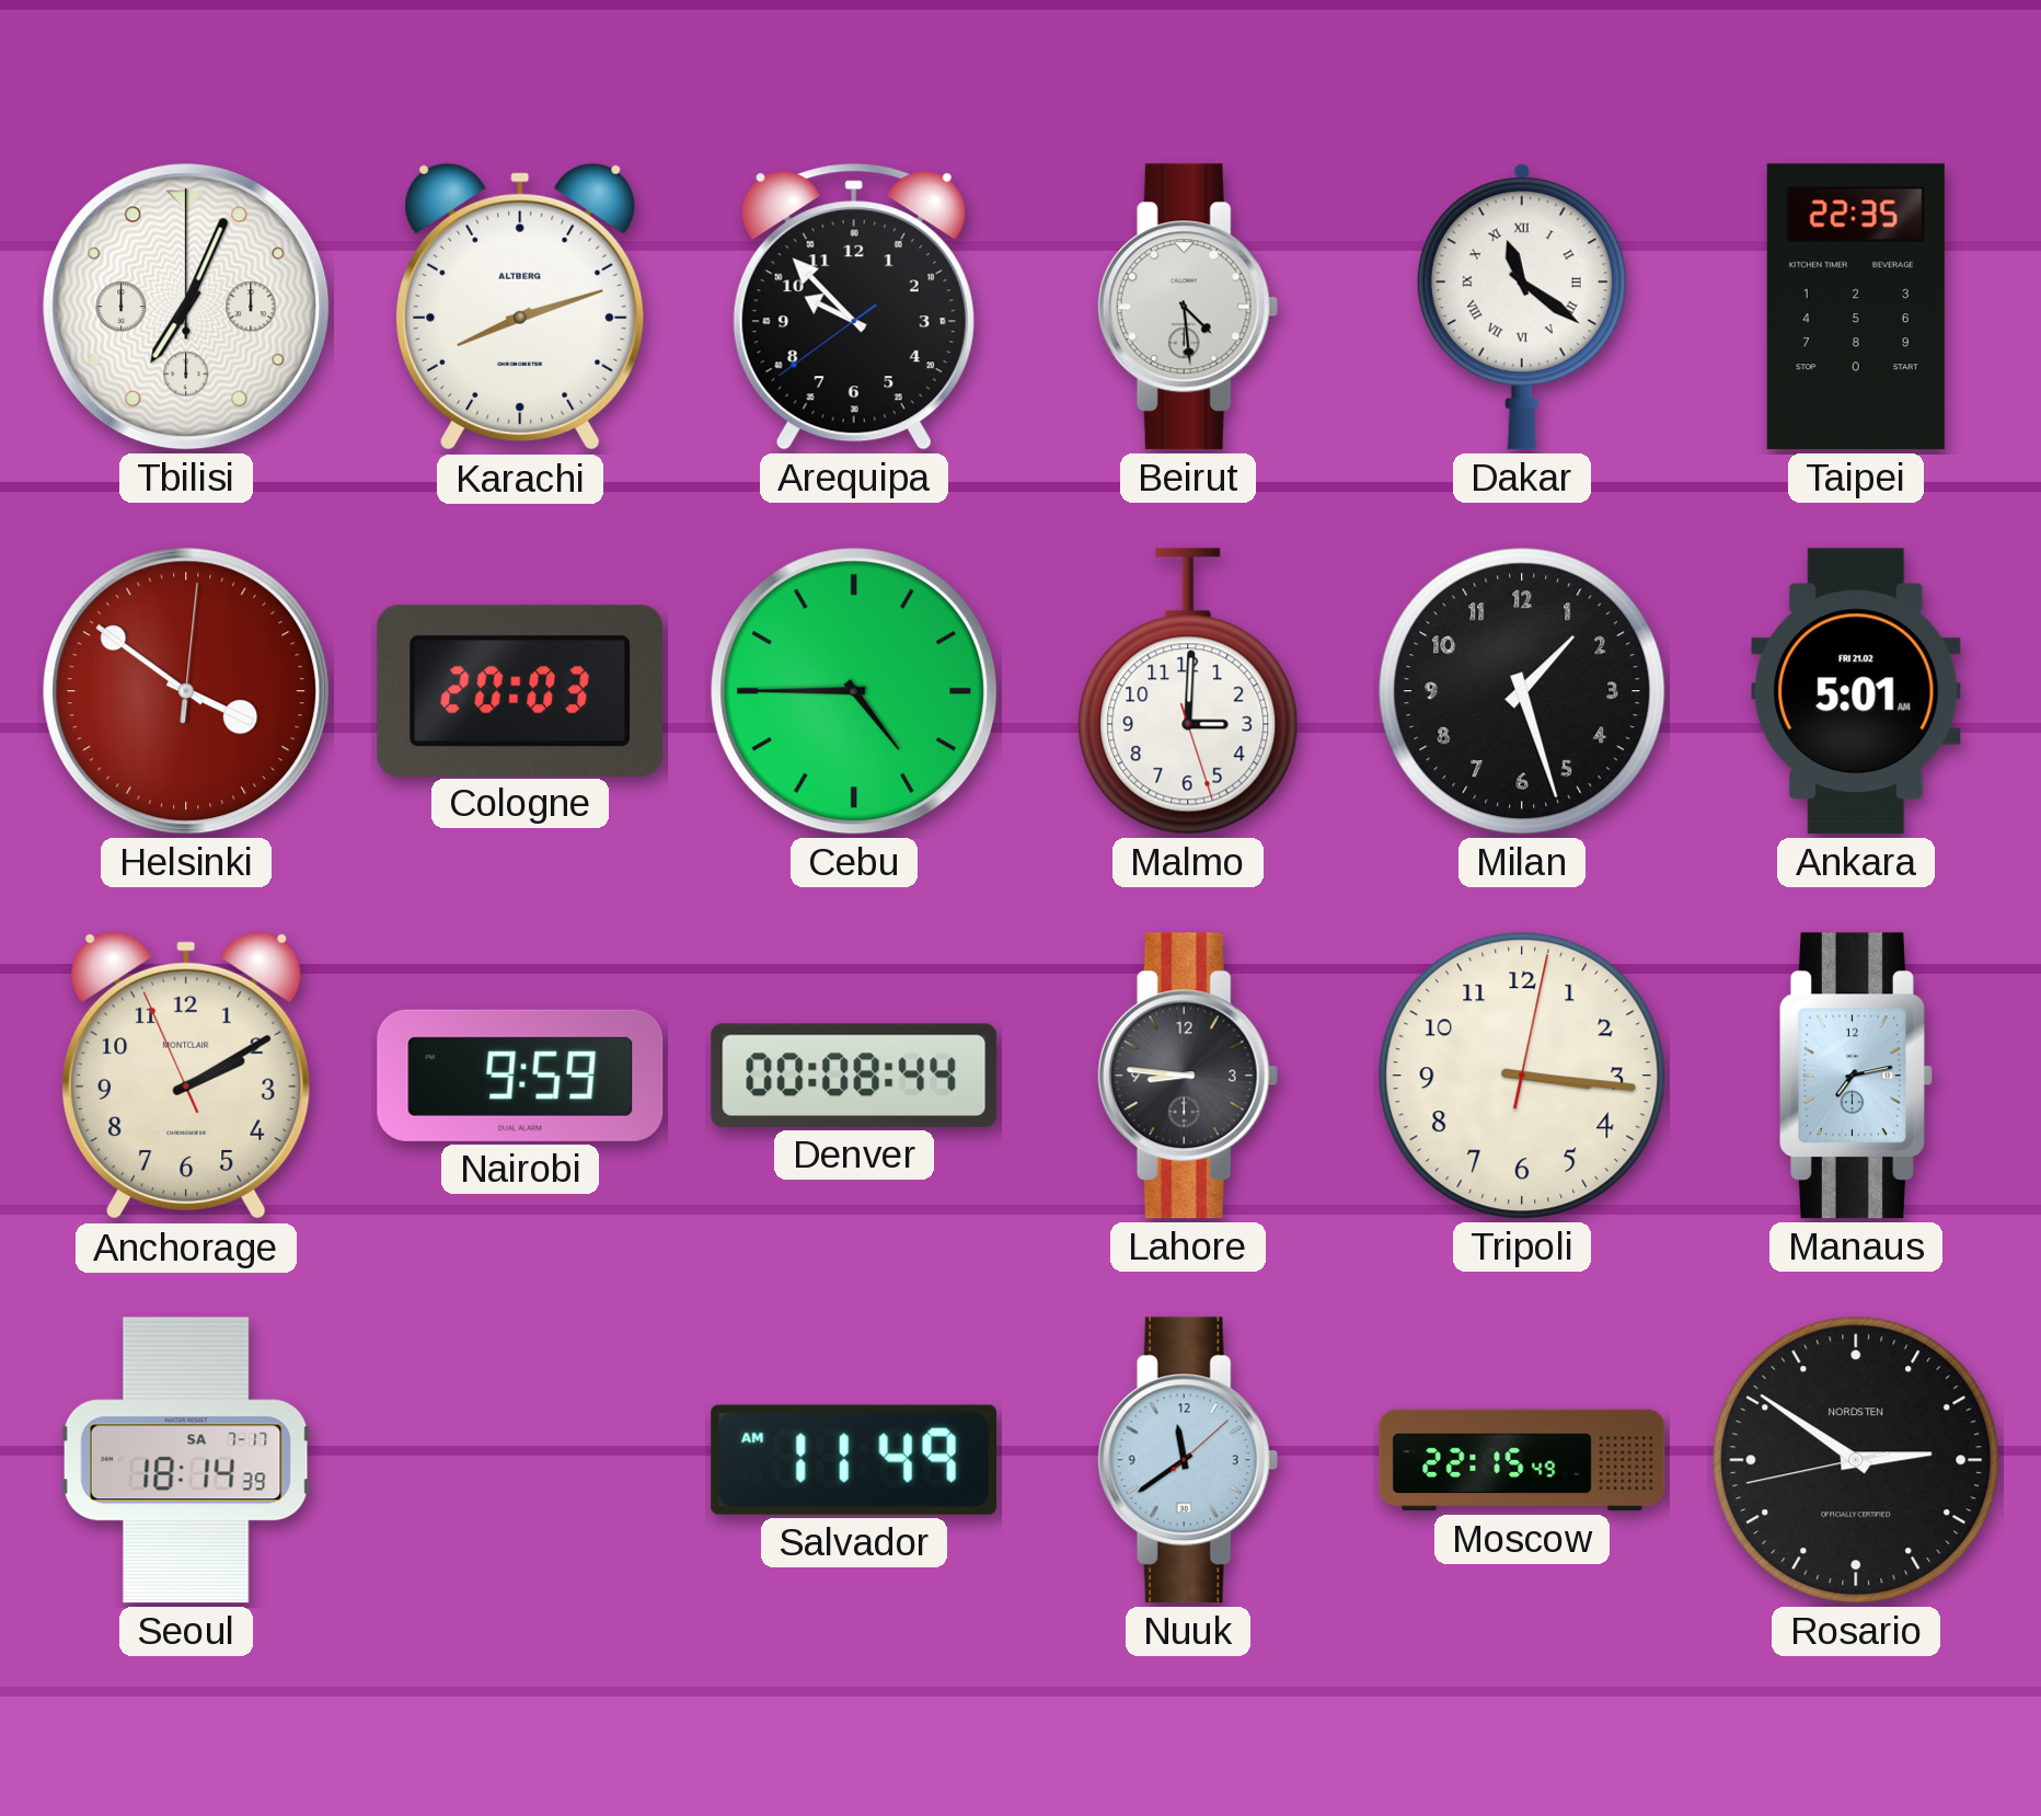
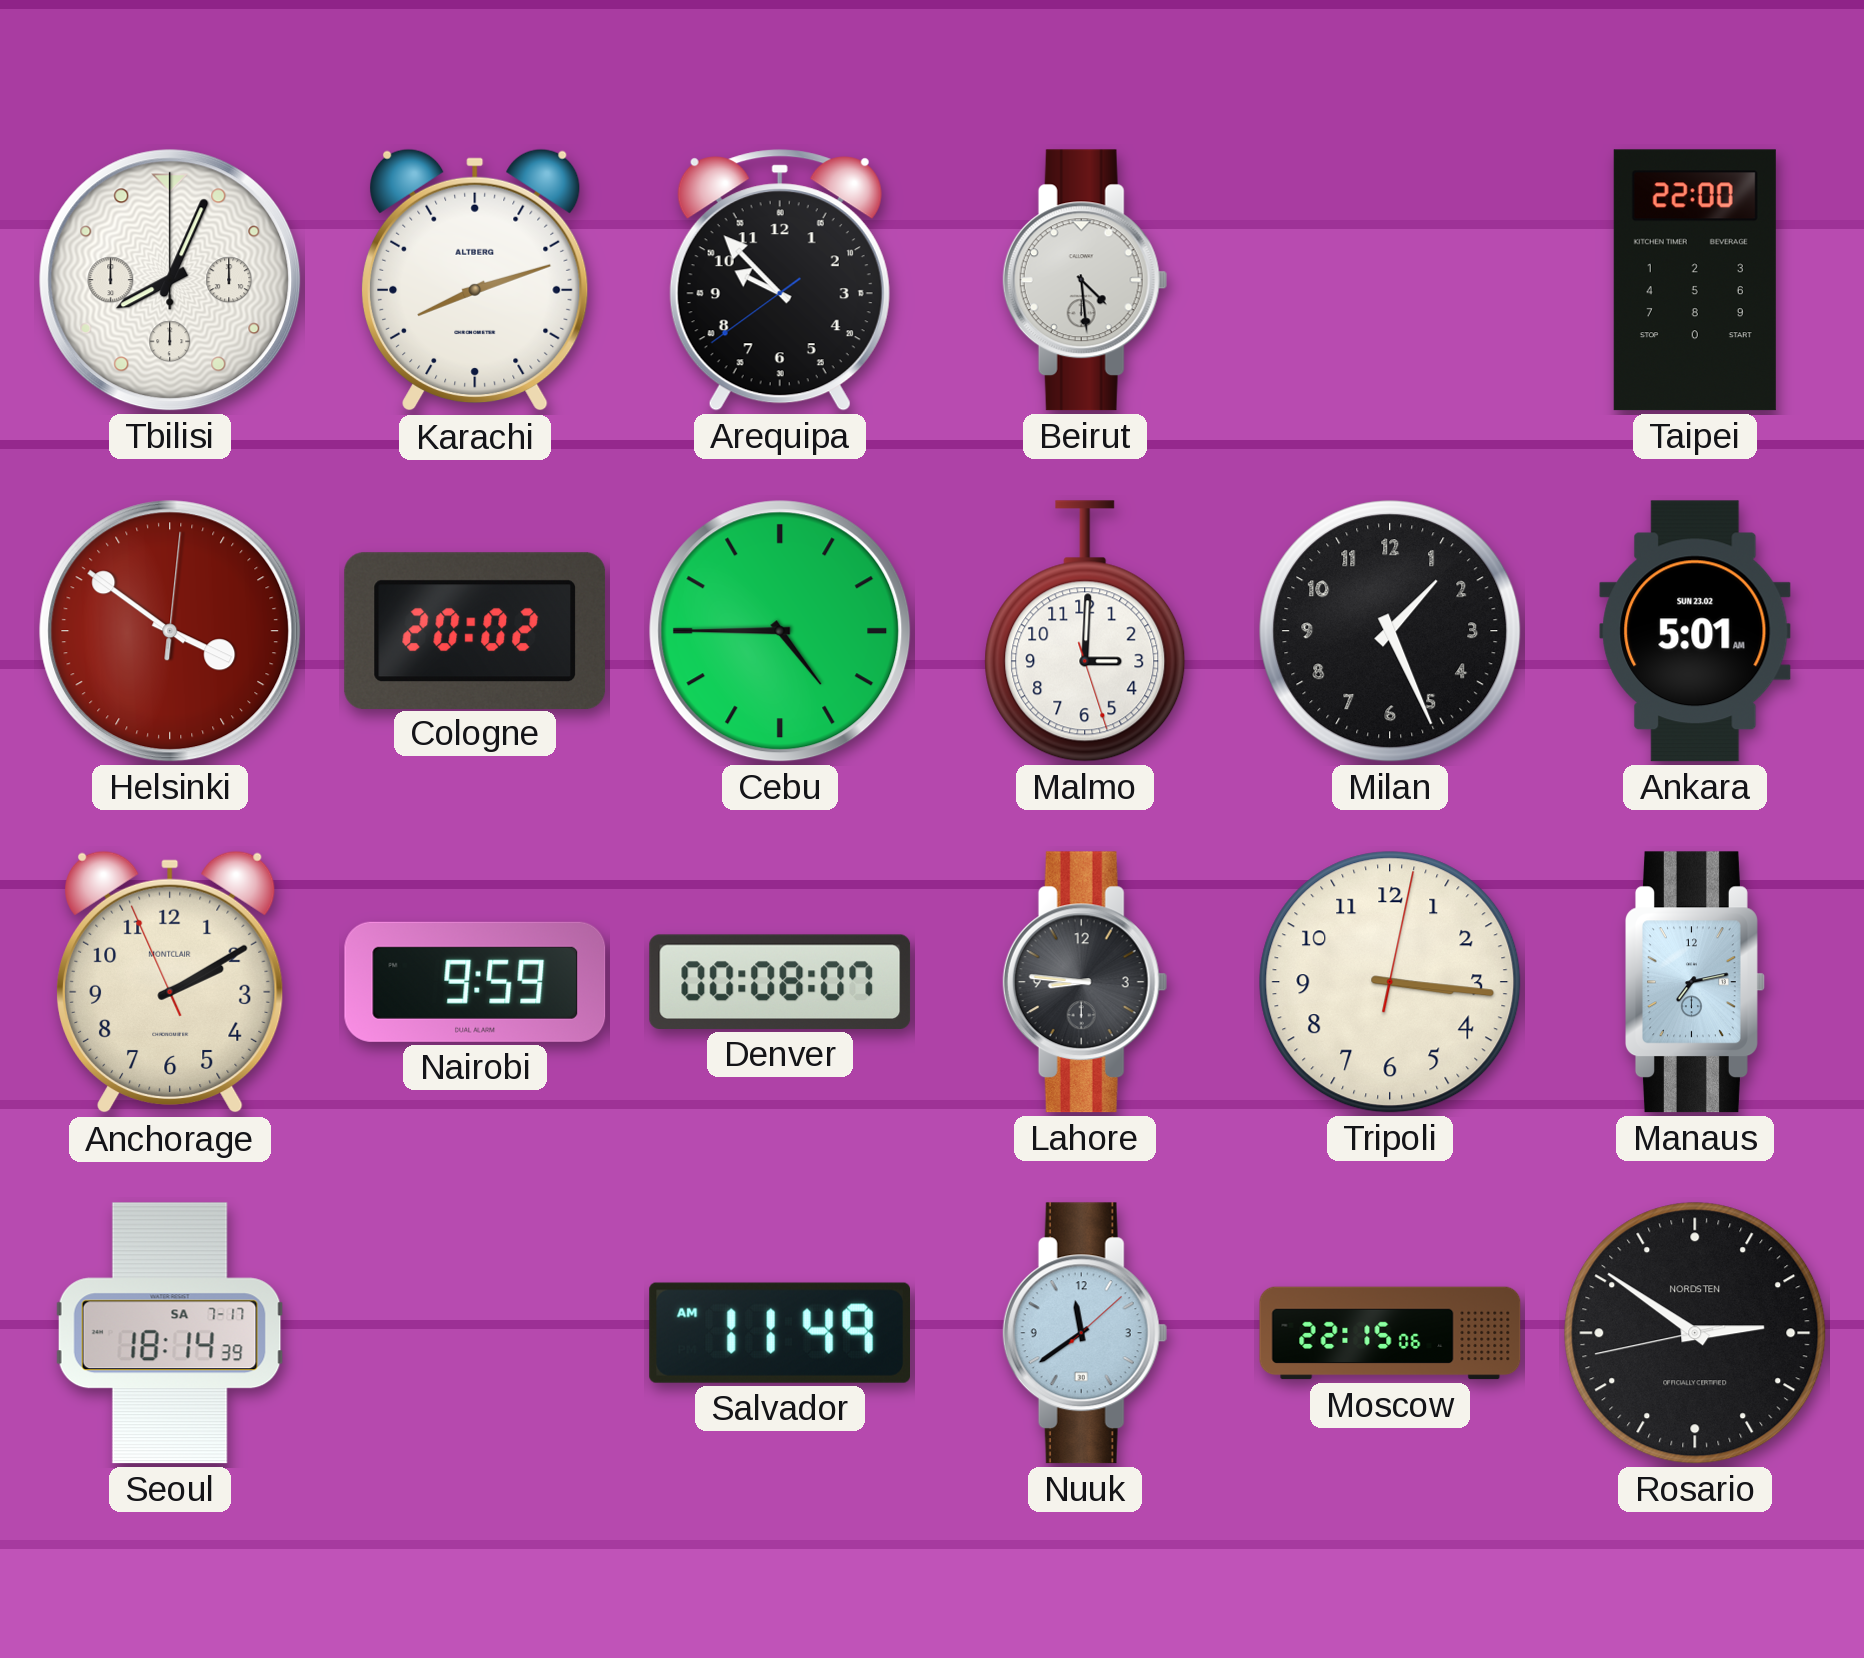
Tbilisi: 7:04 -> 8:04 (170, 280)
Dakar: 11:21 -> none (1522, 307)
Taipei: 22:35 -> 22:00 (1695, 280)
Cologne: 20:03 -> 20:02 (475, 630)
Milan: 1:27 -> 1:26 (1390, 631)
Ankara date: FRI 21.02 -> SUN 23.02 (1695, 631)
Denver: 00:08:44 -> 00:08:07 (780, 982)
Moscow: 22:15:49 -> 22:15:06 (1390, 1333)
